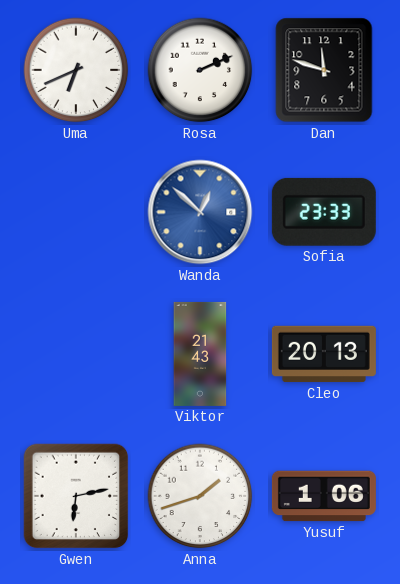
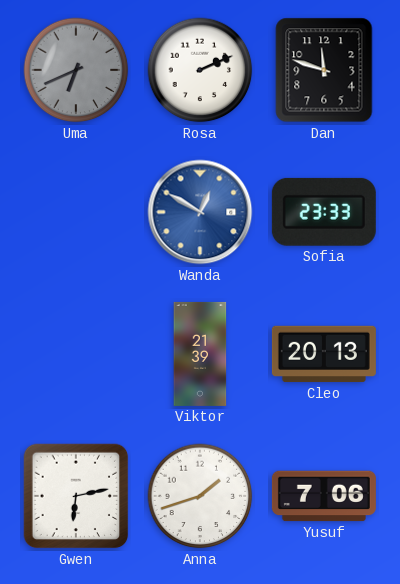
Uma dial: white -> grey (76, 70)
Wanda: 12:52 -> 12:50 (200, 212)
Viktor: 21:43 -> 21:39 (200, 354)
Yusuf: 1:06 -> 7:06 (324, 496)
